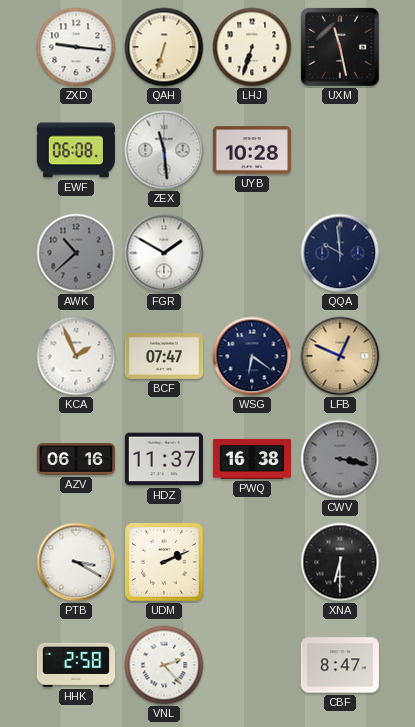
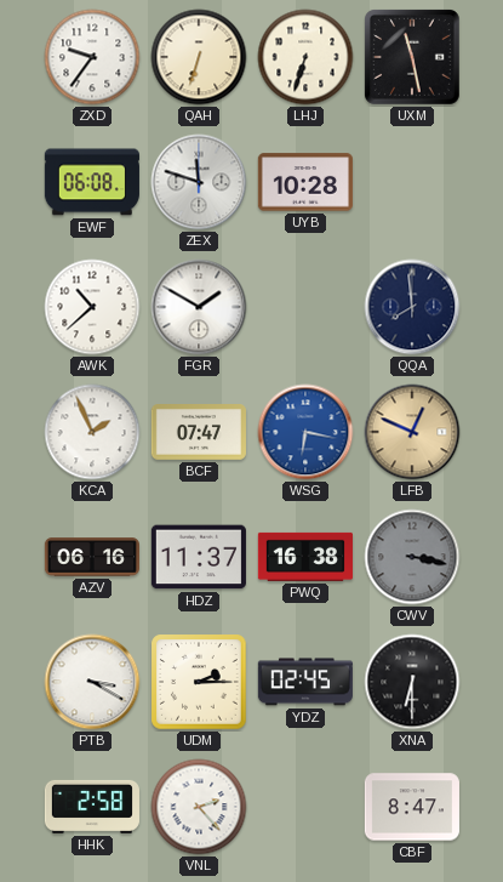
ZXD: 9:16 -> 9:36 (92, 57)
ZEX: 11:29 -> 11:48 (199, 182)
AWK dial: grey -> white (92, 307)
QQA: 9:59 -> 7:59 (412, 307)
WSG: 6:21 -> 6:17 (305, 432)
WSG dial: navy -> blue (305, 432)
UDM: 2:11 -> 2:15 (199, 682)
YDZ: none -> 02:45 (305, 682)
